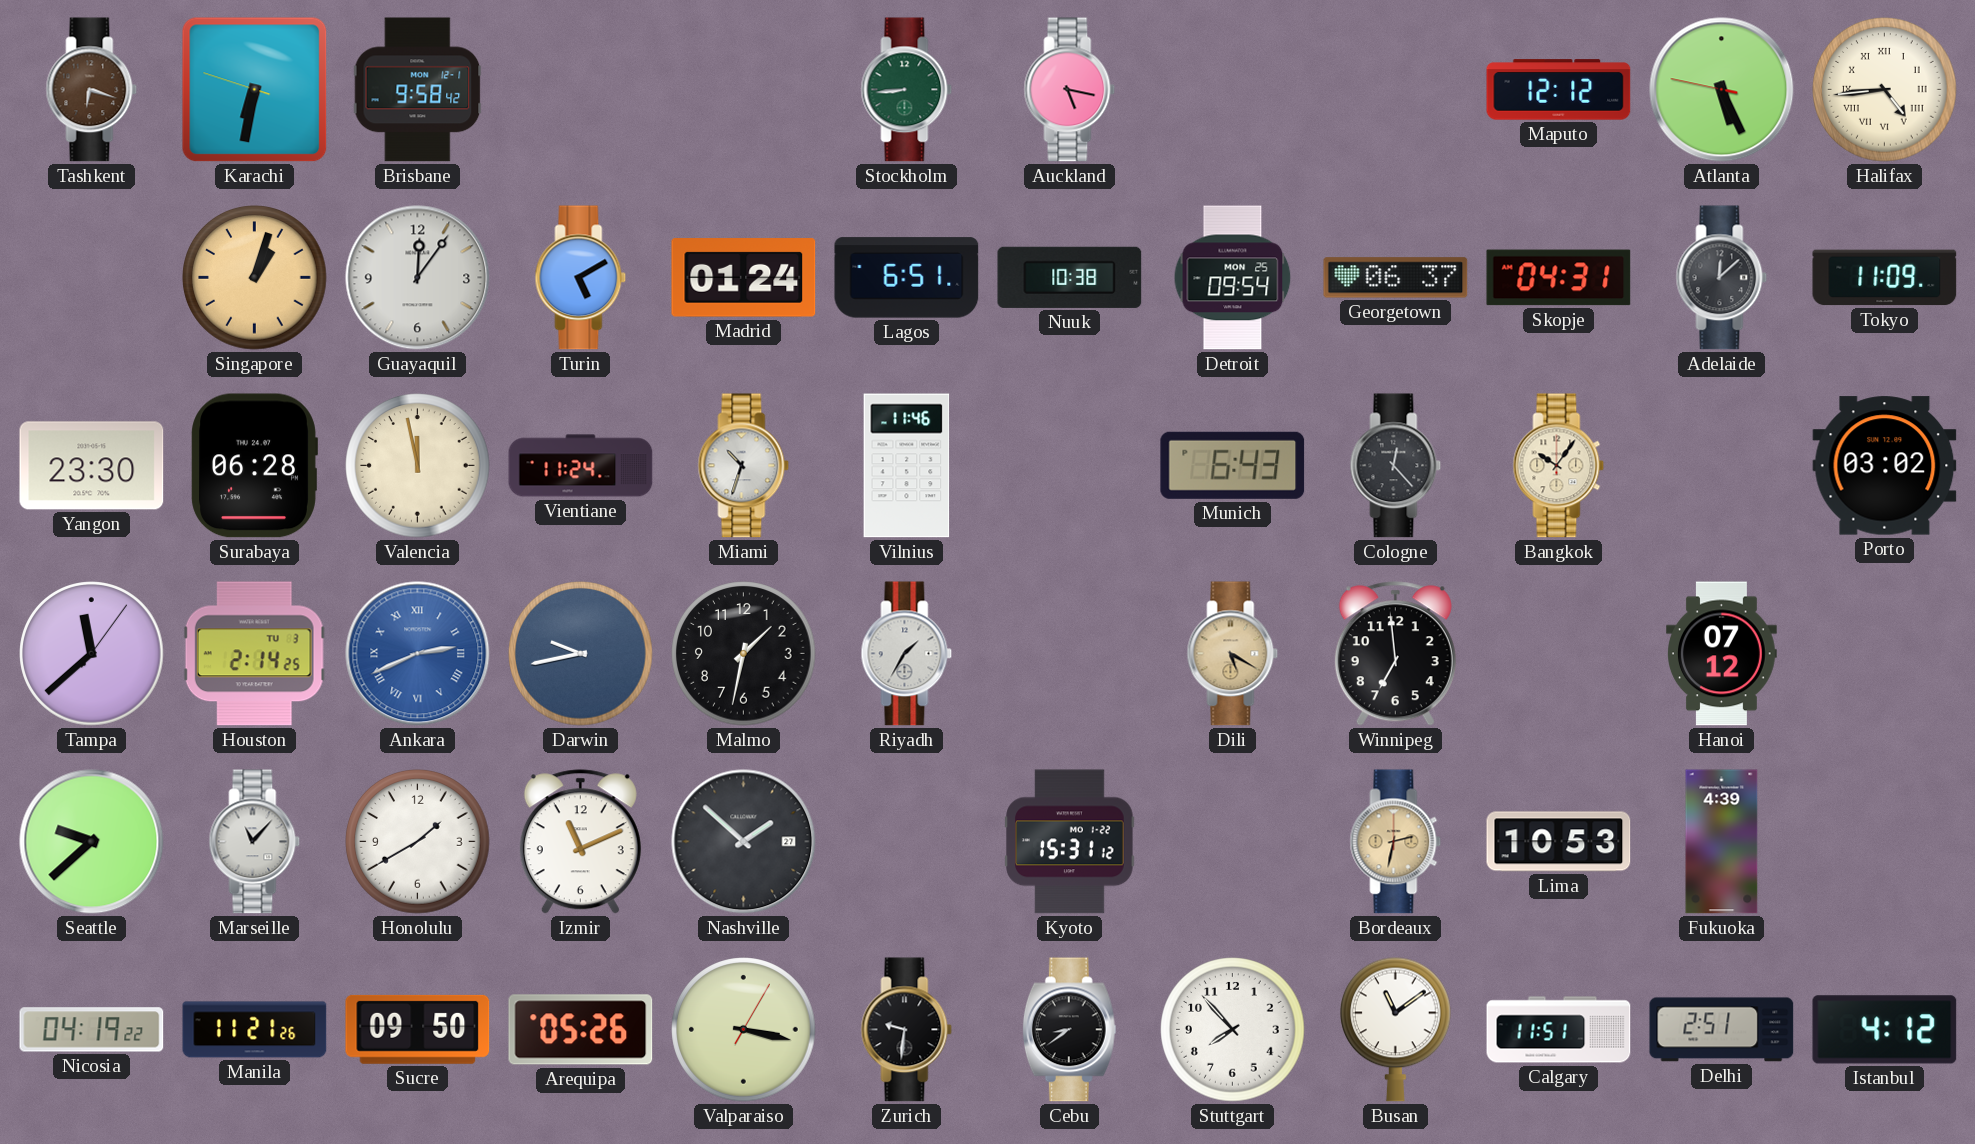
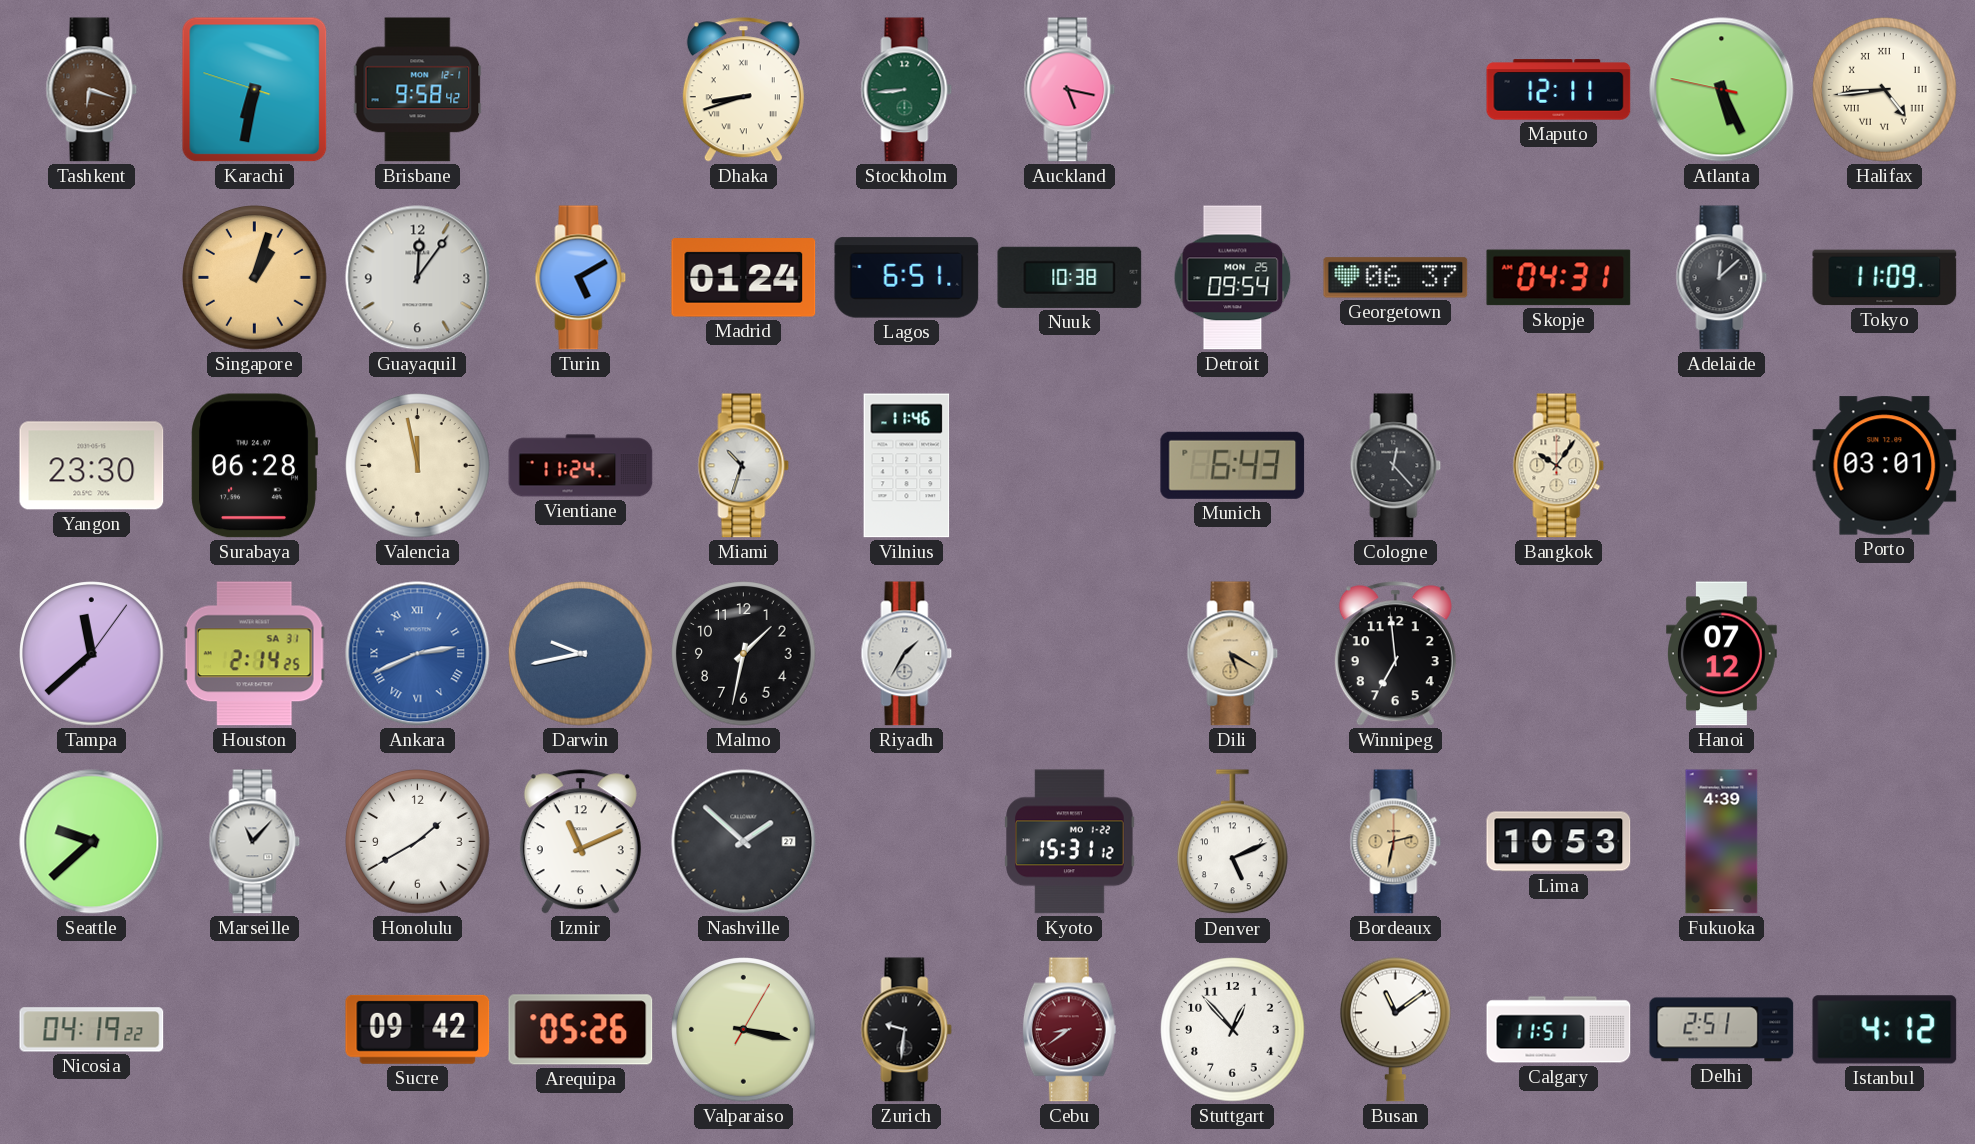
Dhaka: none -> 8:42 (743, 90)
Maputo: 12:12 -> 12:11 (1559, 90)
Porto: 03:02 -> 03:01 (1885, 466)
Houston date: TU 3 -> SA 31 (254, 654)
Denver: none -> 5:11 (1233, 842)
Manila: 11:21 -> none (255, 1030)
Sucre: 09:50 -> 09:42 (418, 1029)
Cebu dial: black -> burgundy (1069, 1030)
Stuttgart: 7:53 -> 12:53 (1233, 1030)
